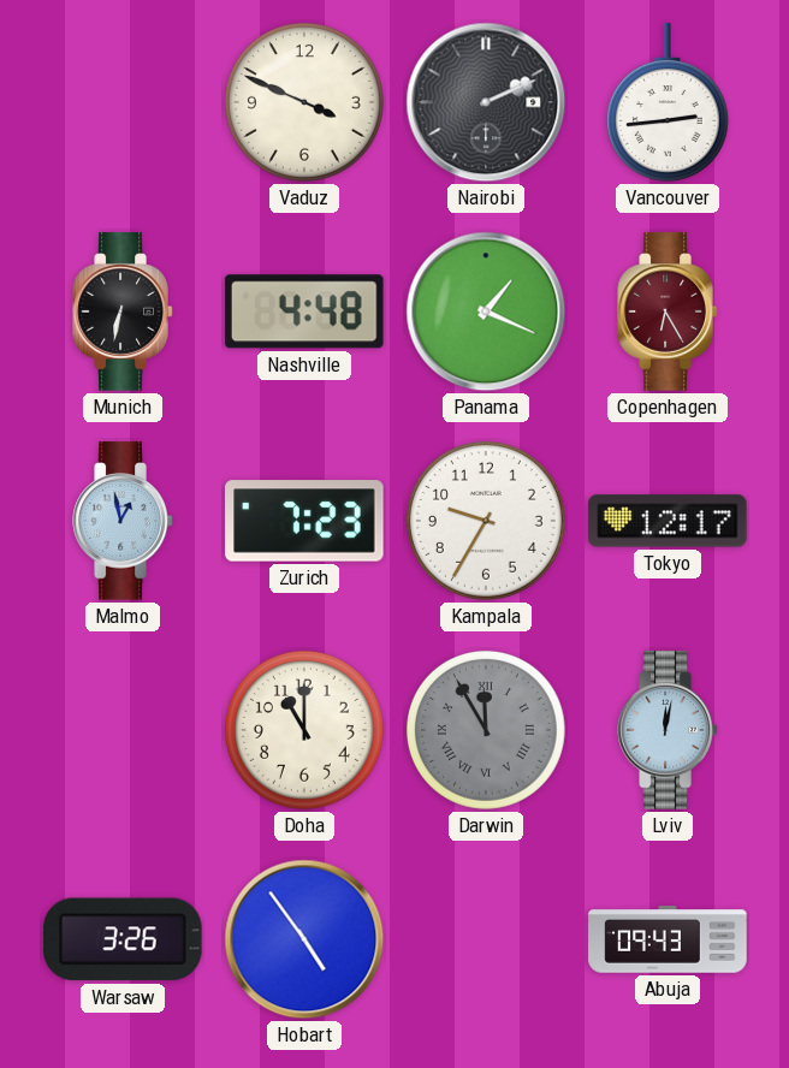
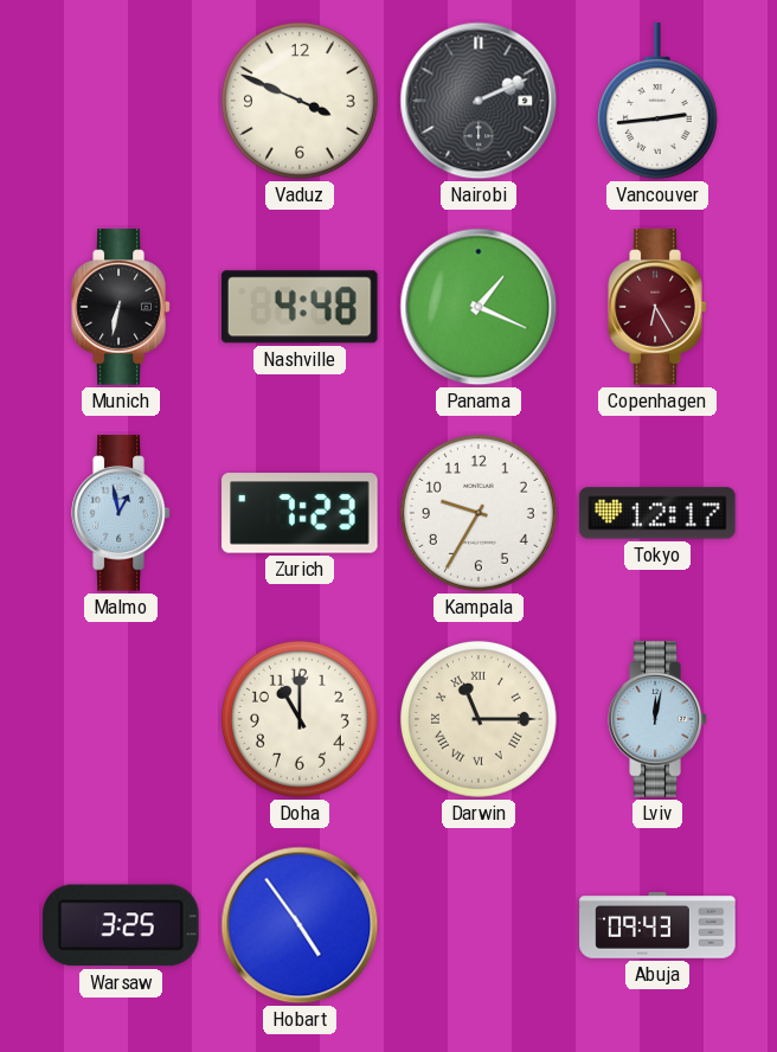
Darwin: 11:55 -> 11:15 (479, 719)
Darwin dial: grey -> cream (479, 719)
Warsaw: 3:26 -> 3:25 (121, 925)
